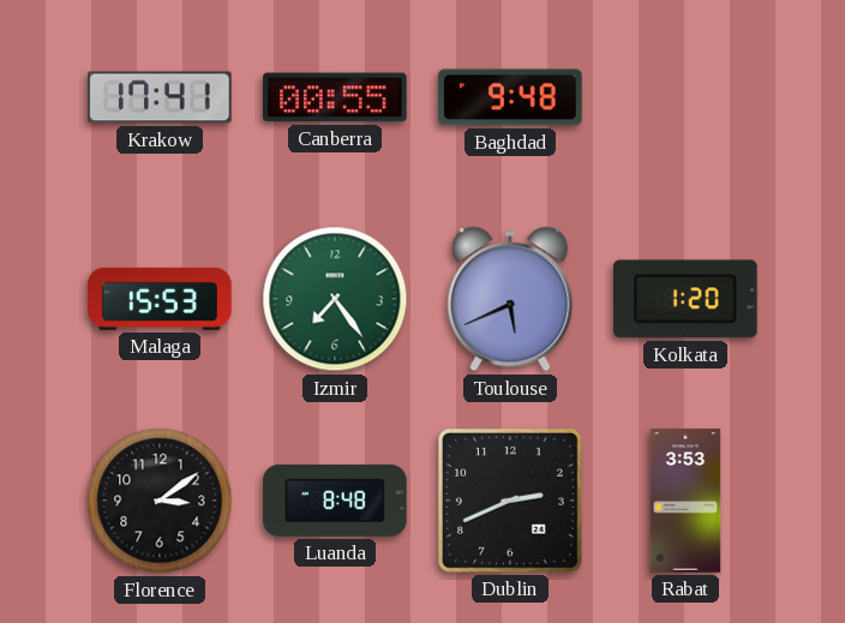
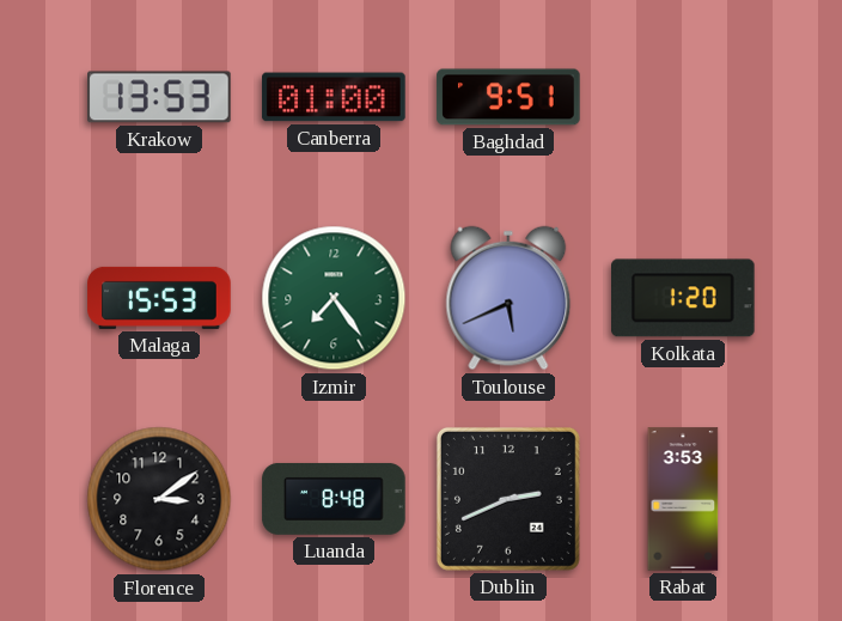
Krakow: 17:41 -> 13:53 (159, 97)
Canberra: 00:55 -> 01:00 (334, 97)
Baghdad: 9:48 -> 9:51 (508, 97)
